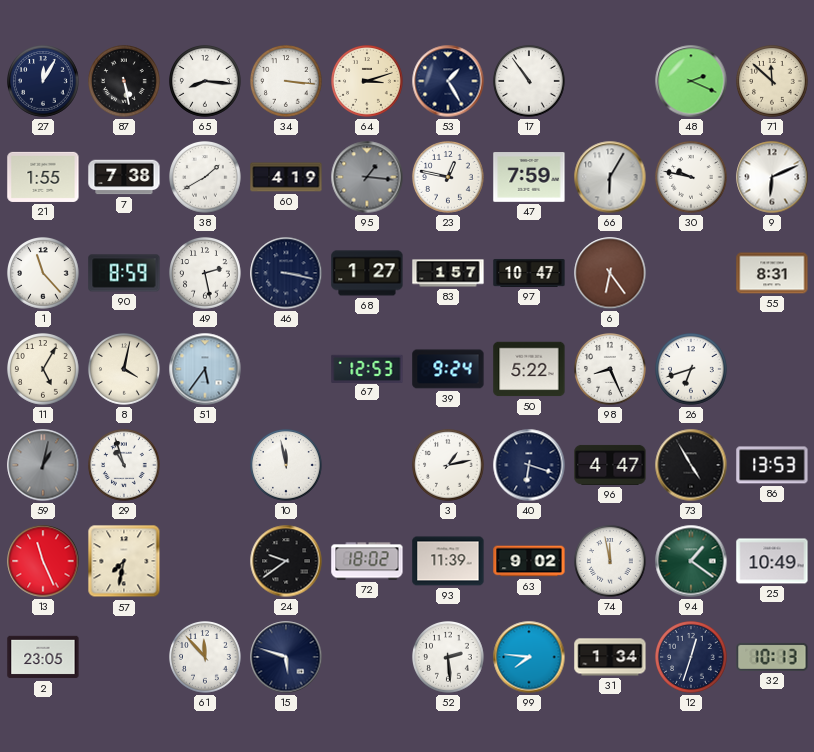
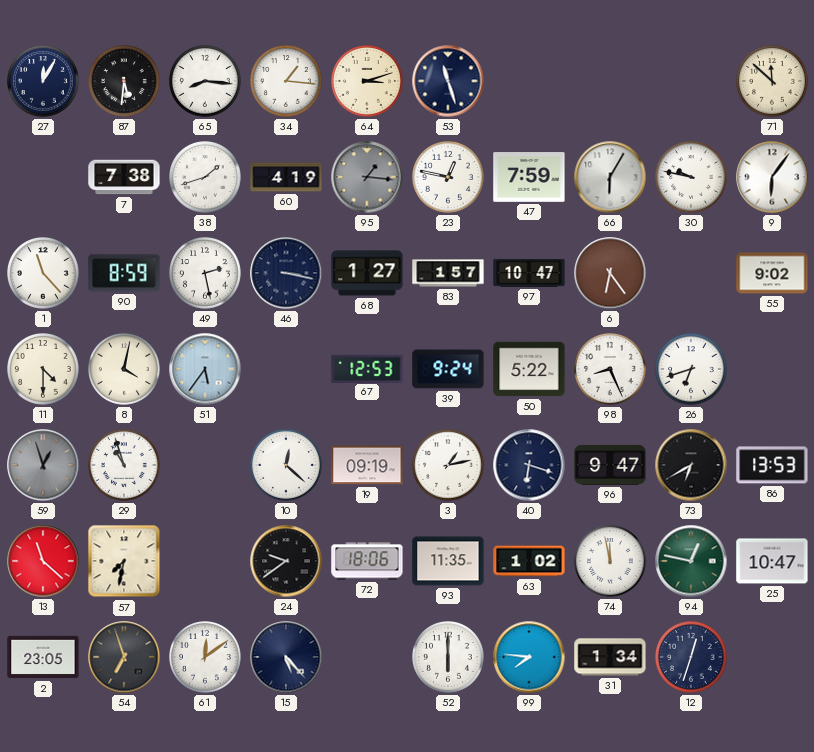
87: 5:28 -> 5:31 (125, 82)
34: 3:16 -> 1:16 (287, 82)
53: 1:25 -> 11:27 (448, 81)
17: 10:54 -> none (530, 82)
48: 2:19 -> none (691, 81)
21: 1:55 -> none (43, 177)
38: 1:40 -> 1:42 (206, 178)
9: 6:11 -> 6:06 (772, 177)
55: 8:31 -> 9:02 (772, 273)
11: 5:05 -> 4:30 (44, 370)
59: 1:02 -> 12:57 (43, 465)
10: 11:58 -> 12:22 (287, 466)
19: none -> 09:19 (367, 465)
96: 4:47 -> 9:47 (610, 465)
73: 4:55 -> 6:40 (691, 465)
13: 11:26 -> 11:22 (43, 561)
72: 18:02 -> 18:06 (367, 561)
93: 11:39 -> 11:35 (448, 561)
63: 9:02 -> 1:02 (529, 561)
94: 1:21 -> 12:47 (691, 561)
25: 10:49 -> 10:47 (772, 561)
54: none -> 6:57 (124, 657)
61: 11:53 -> 12:09 (206, 658)
15: 5:48 -> 5:23 (286, 657)
52: 2:29 -> 6:00 (449, 658)
32: 10:13 -> none (772, 657)
